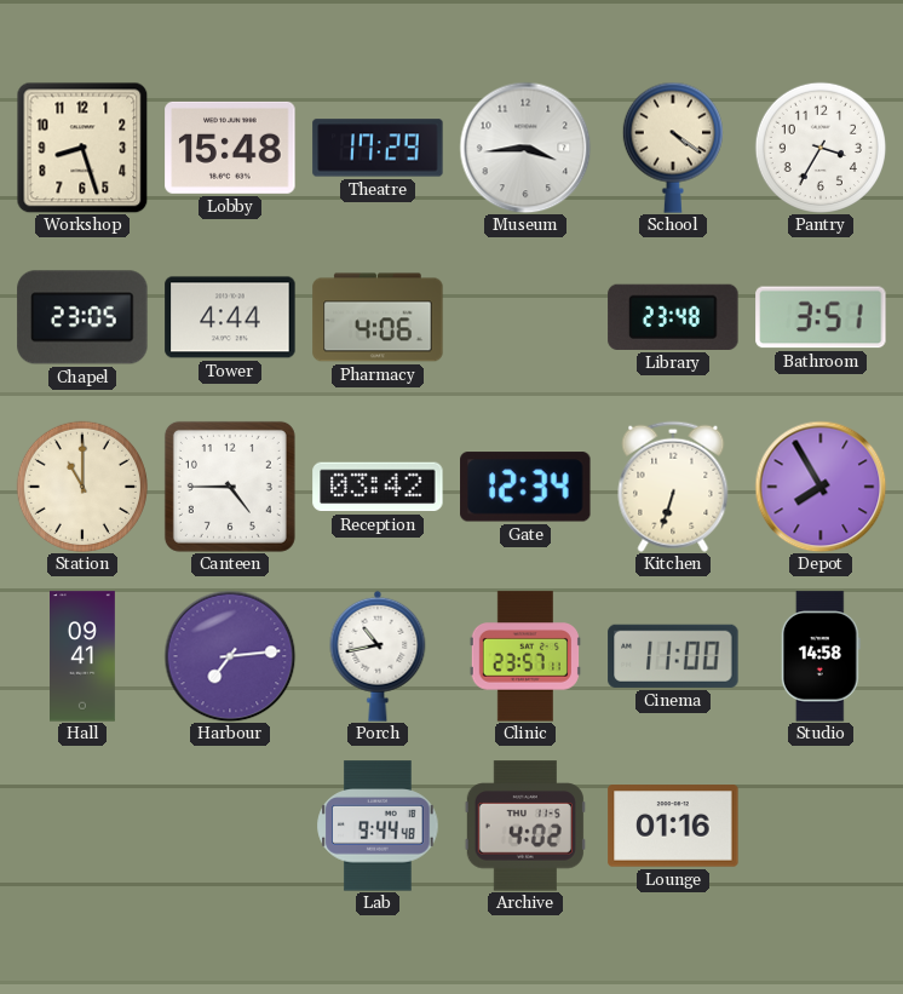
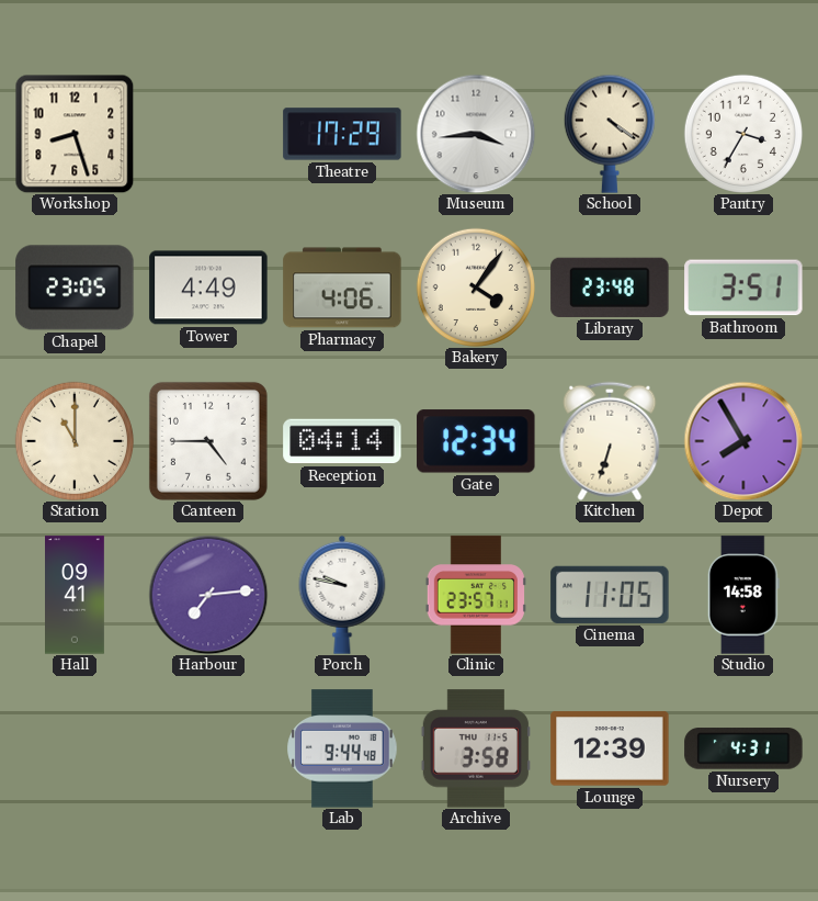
Lobby: 15:48 -> none (230, 148)
Tower: 4:44 -> 4:49 (208, 288)
Bakery: none -> 4:06 (476, 288)
Reception: 03:42 -> 04:14 (342, 441)
Porch: 10:43 -> 9:47 (342, 595)
Cinema: 11:00 -> 11:05 (610, 595)
Archive: 4:02 -> 3:58 (476, 748)
Lounge: 01:16 -> 12:39 (610, 748)
Nursery: none -> 4:31 (743, 748)
